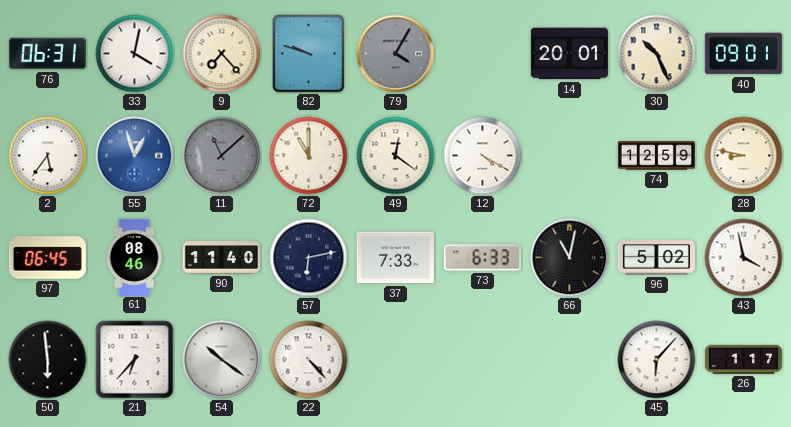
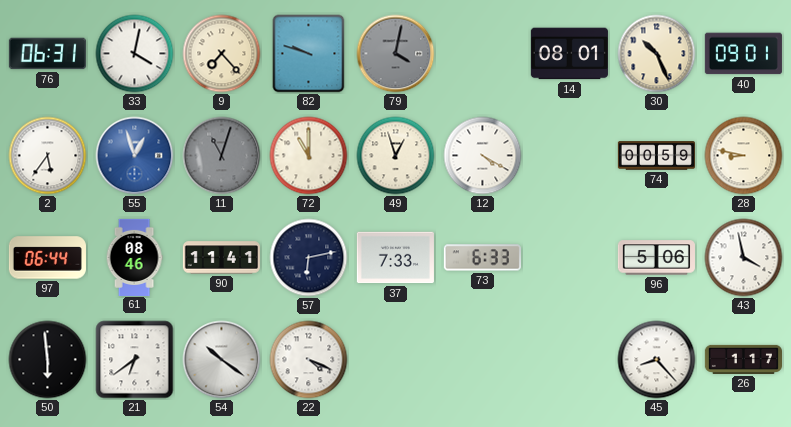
79: 4:05 -> 4:02 (396, 54)
14: 20:01 -> 08:01 (569, 54)
11: 11:08 -> 11:03 (222, 156)
49: 12:21 -> 12:57 (396, 156)
74: 12:59 -> 00:59 (656, 156)
97: 06:45 -> 06:44 (47, 258)
90: 11:40 -> 11:41 (221, 258)
66: 11:02 -> none (570, 258)
96: 5:02 -> 5:06 (656, 258)
21: 6:37 -> 6:39 (135, 360)
22: 4:23 -> 4:19 (309, 360)
45: 6:07 -> 8:23 (657, 360)
